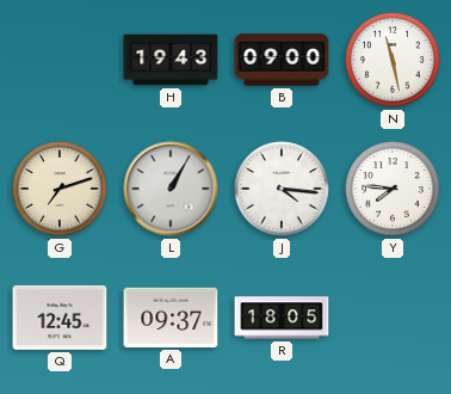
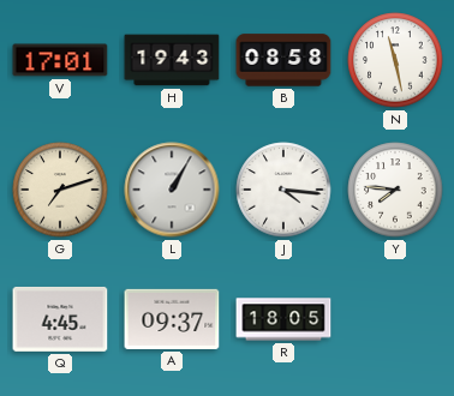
V: none -> 17:01 (60, 60)
B: 09:00 -> 08:58 (283, 60)
Q: 12:45 -> 4:45 (60, 319)
